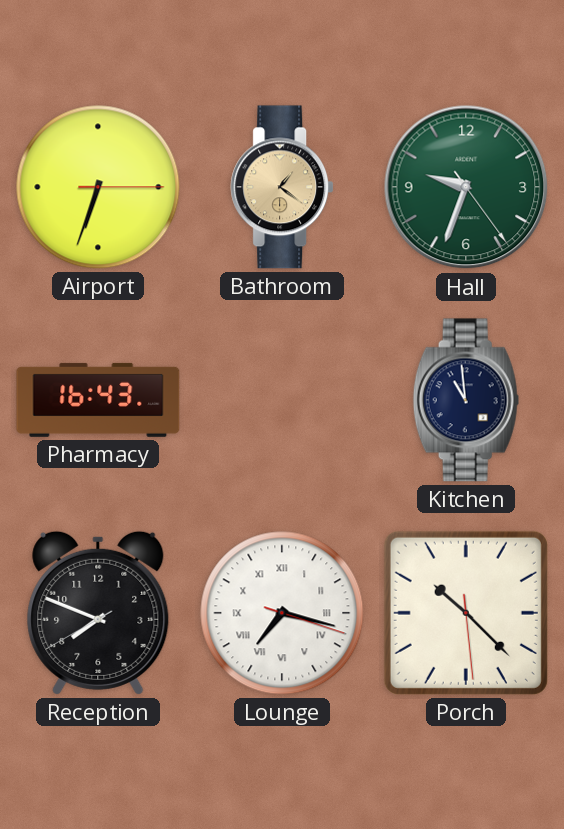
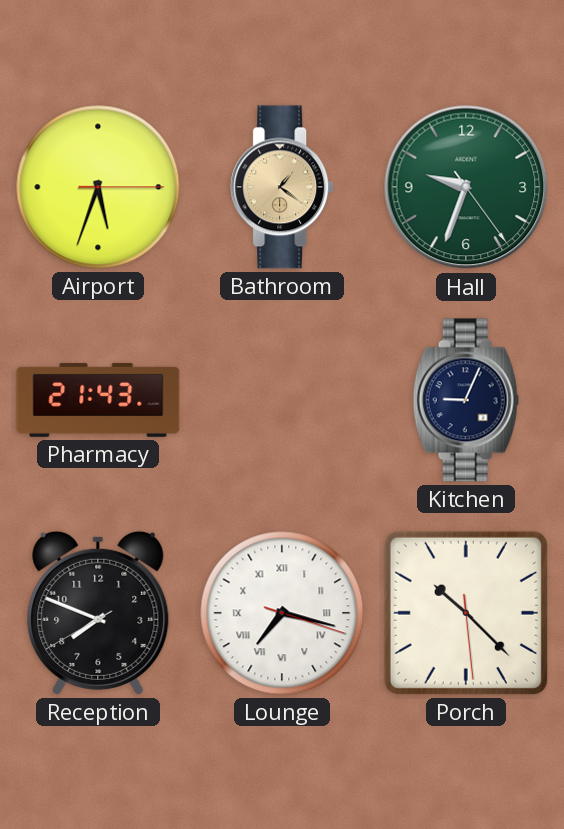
Airport: 6:33 -> 5:33 (98, 187)
Pharmacy: 16:43 -> 21:43 (98, 400)
Kitchen: 10:59 -> 9:04 (466, 400)
